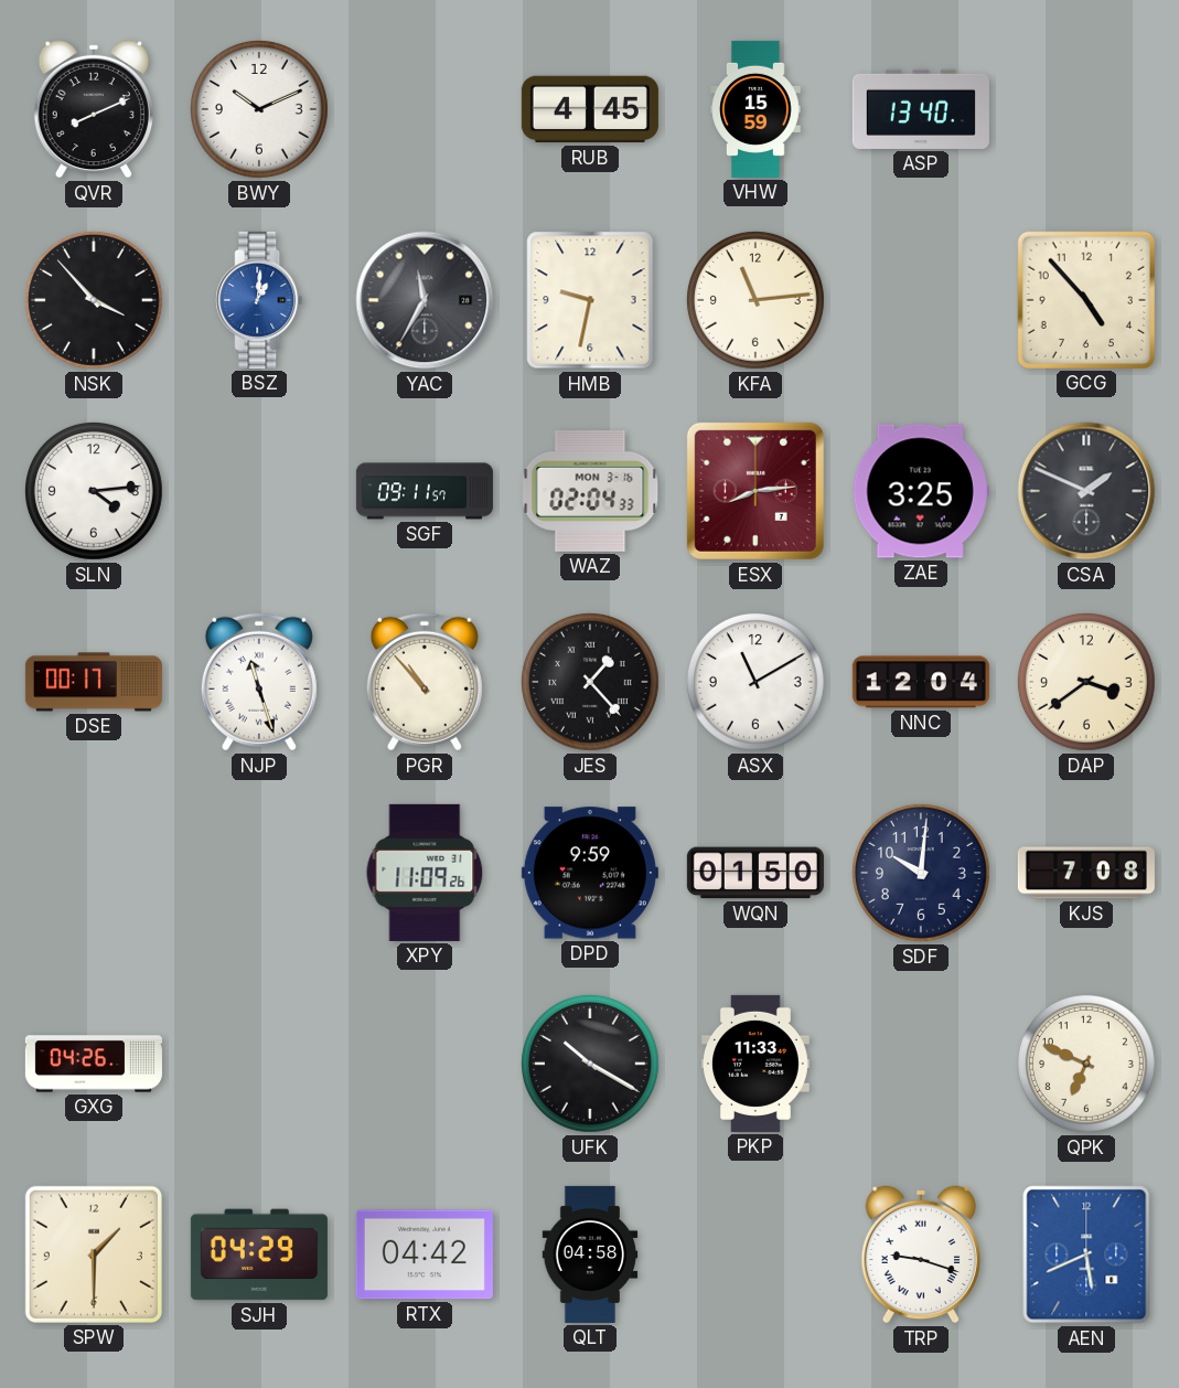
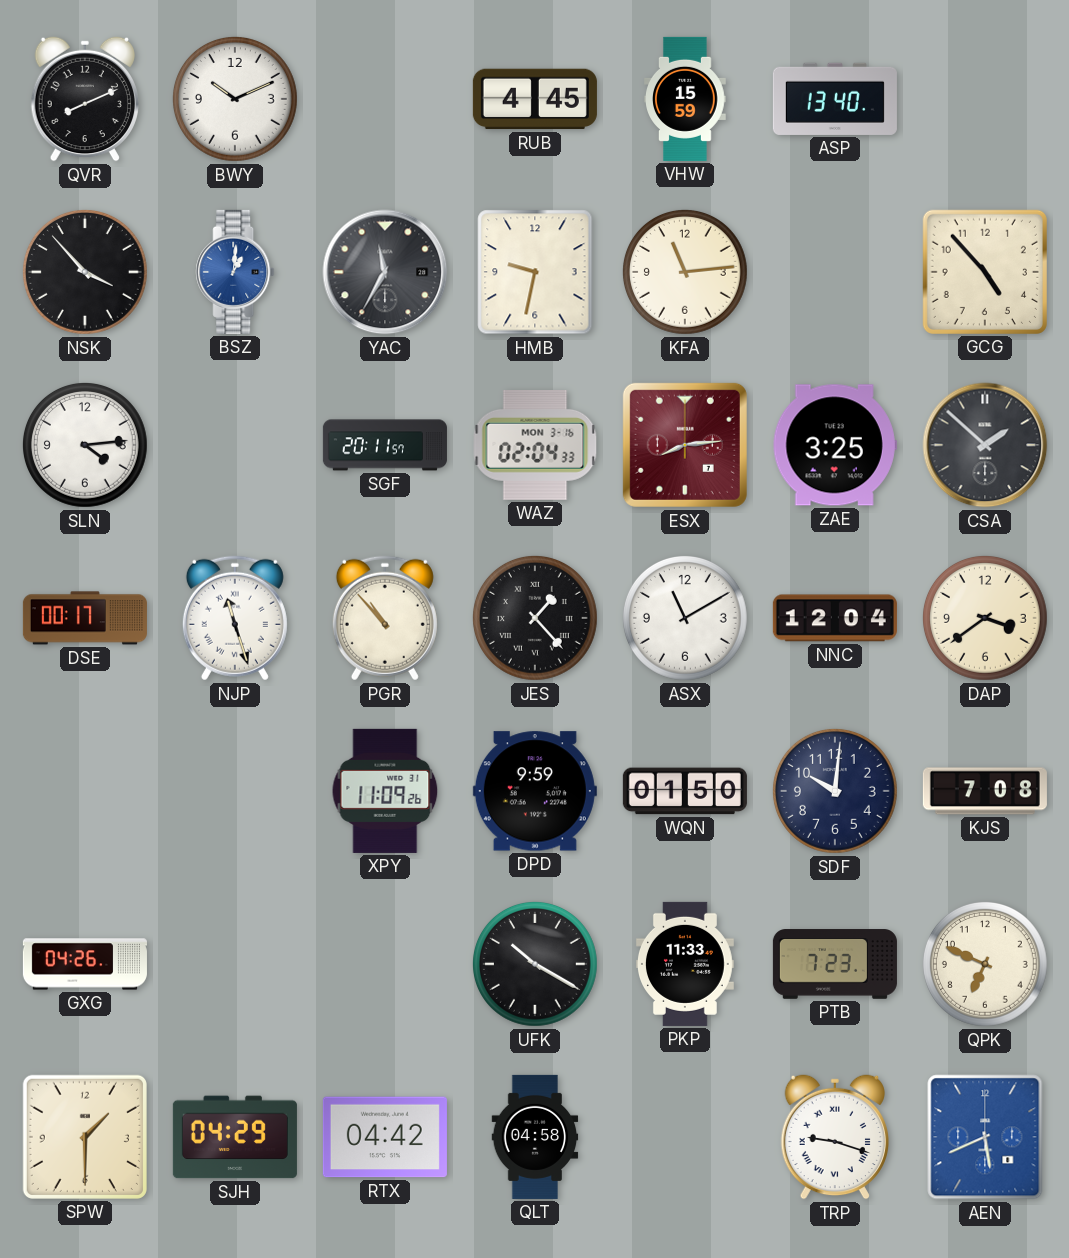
SGF: 09:11 -> 20:11 (385, 445)
CSA: 1:49 -> 1:52 (985, 445)
PTB: none -> 7:23 (835, 964)
